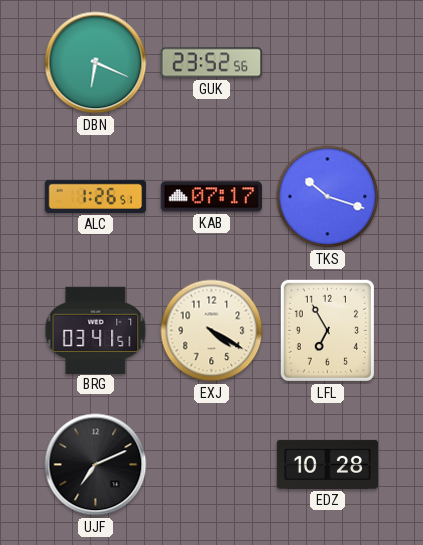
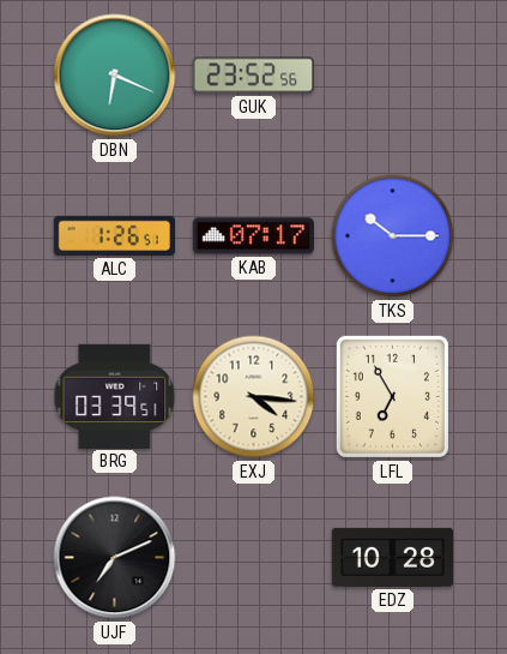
TKS: 10:18 -> 10:15 (393, 236)
BRG: 03:41 -> 03:39 (115, 396)
EXJ: 4:20 -> 4:16 (254, 397)
